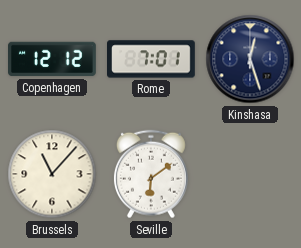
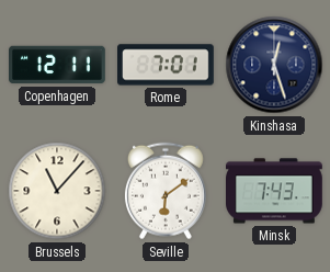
Copenhagen: 12:12 -> 12:11 (58, 65)
Minsk: none -> 7:43 (275, 191)
